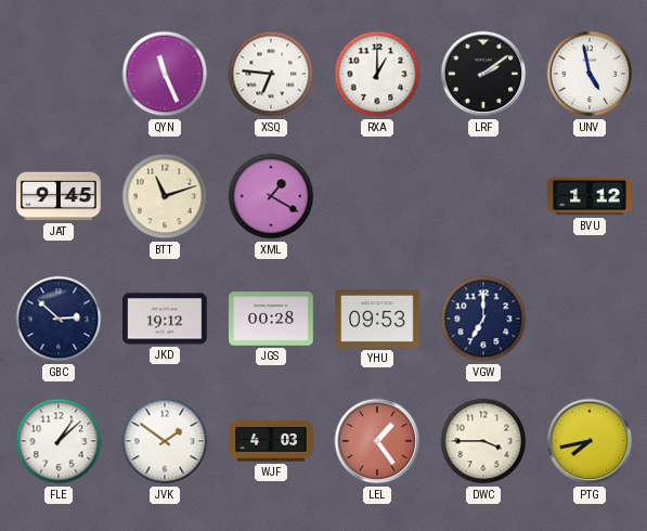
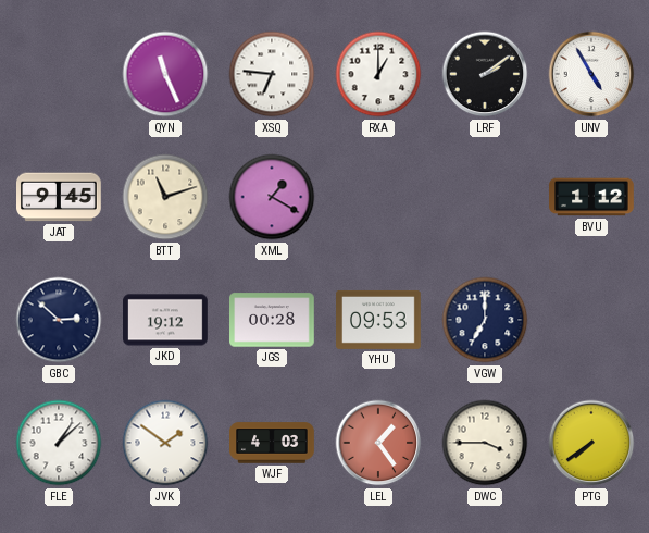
UNV: 4:58 -> 4:55 (591, 74)
PTG: 7:43 -> 7:39 (591, 443)
